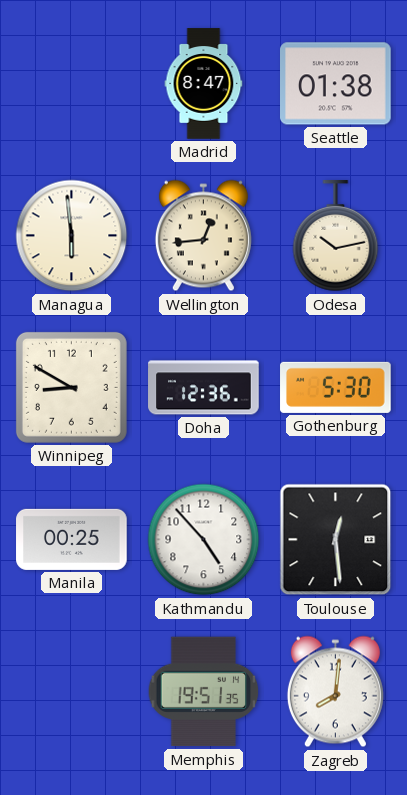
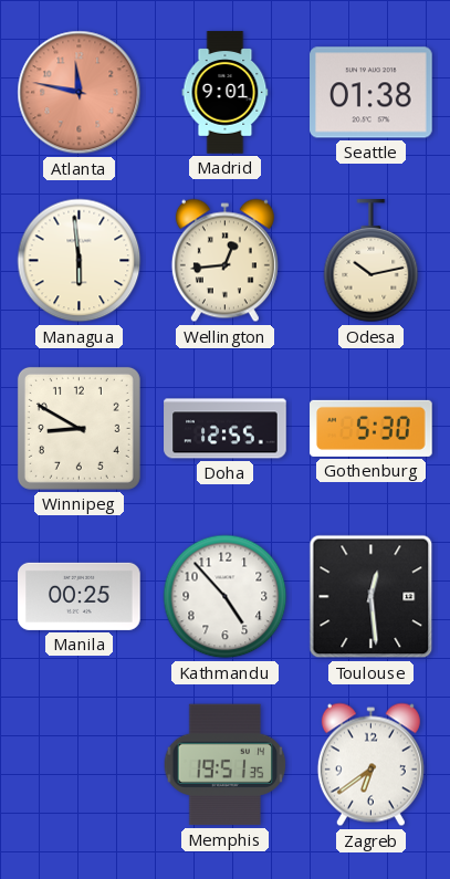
Atlanta: none -> 11:47 (80, 93)
Madrid: 8:47 -> 9:01 (226, 93)
Doha: 12:36 -> 12:55 (226, 429)
Zagreb: 8:01 -> 6:39 (370, 765)
